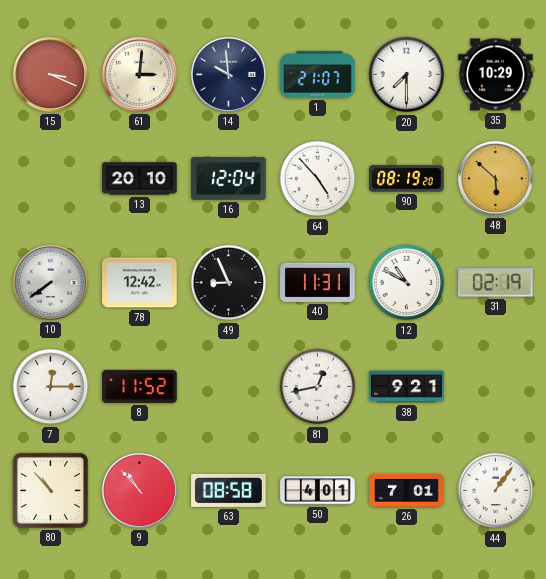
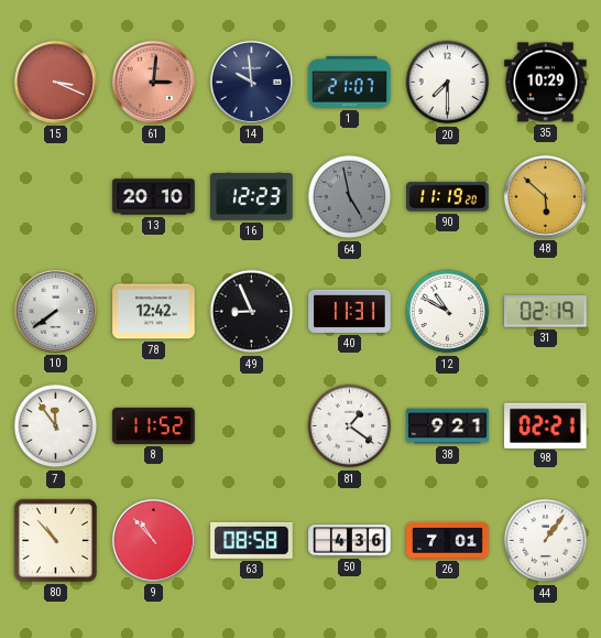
61 dial: cream -> salmon (153, 82)
16: 12:04 -> 12:23 (252, 197)
64: 4:53 -> 4:58 (350, 197)
64 dial: white -> grey (350, 197)
90: 08:19 -> 11:19 (448, 197)
7: 12:15 -> 11:54 (56, 426)
81: 12:43 -> 1:21 (350, 426)
98: none -> 02:21 (546, 425)
50: 4:01 -> 4:36 (350, 541)
